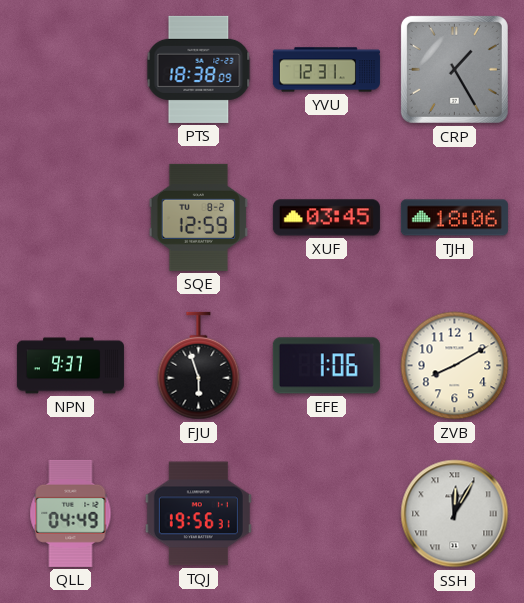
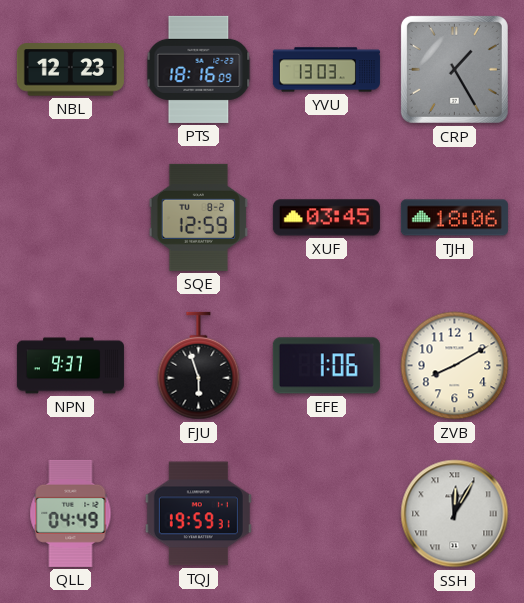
NBL: none -> 12:23 (70, 70)
PTS: 18:38 -> 18:16 (199, 69)
YVU: 12:31 -> 13:03 (326, 70)
TQJ: 19:56 -> 19:59 (198, 514)
